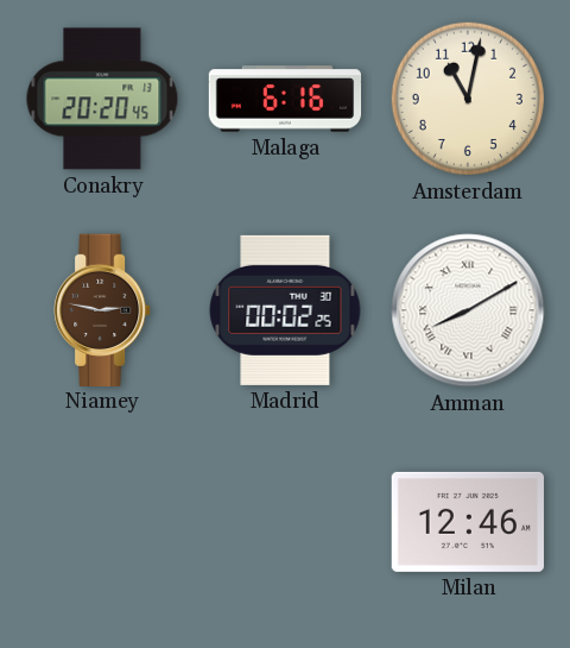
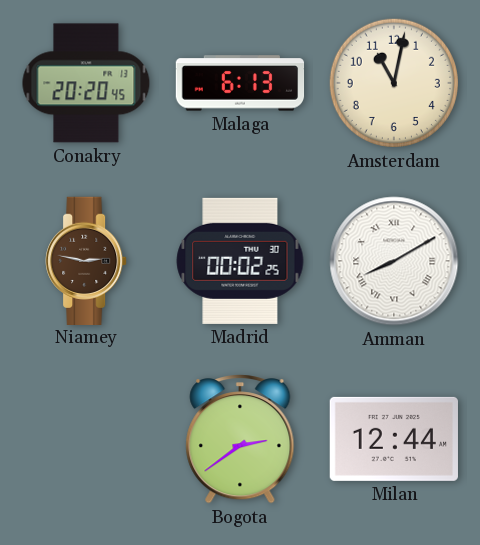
Malaga: 6:16 -> 6:13 (240, 83)
Bogota: none -> 2:39 (240, 439)
Milan: 12:46 -> 12:44 (393, 439)
